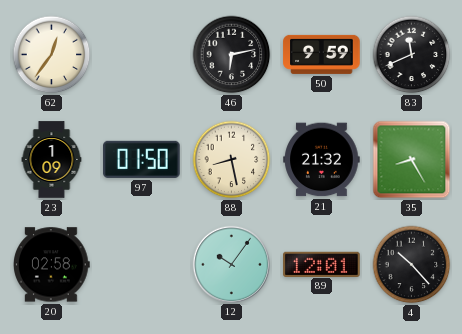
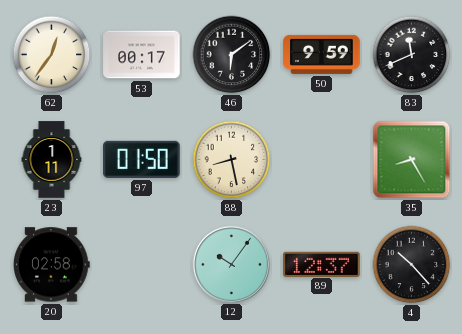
53: none -> 00:17 (142, 55)
46: 6:13 -> 6:09 (232, 55)
23: 1:09 -> 1:11 (52, 160)
21: 21:32 -> none (322, 160)
89: 12:01 -> 12:37 (322, 264)
